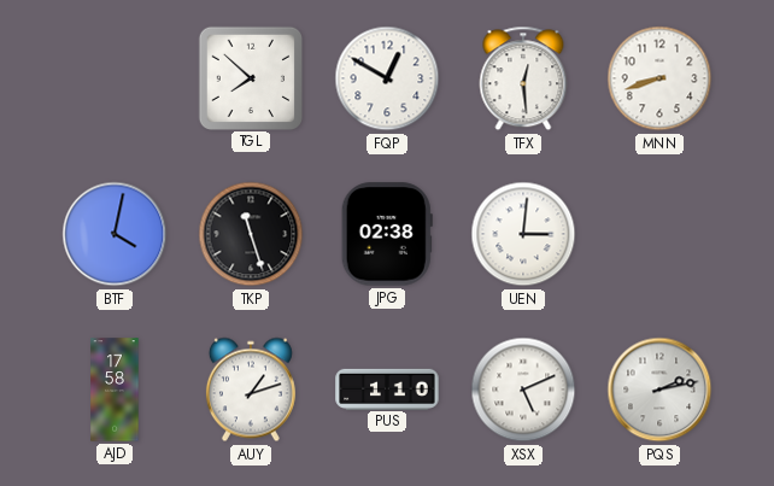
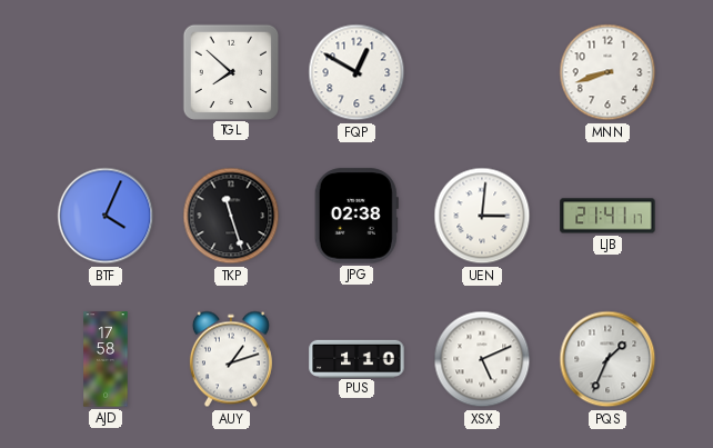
TFX: 12:29 -> none (523, 78)
BTF: 4:02 -> 4:04 (106, 216)
LJB: none -> 21:41 (607, 216)
PQS: 2:13 -> 1:34 (607, 359)
